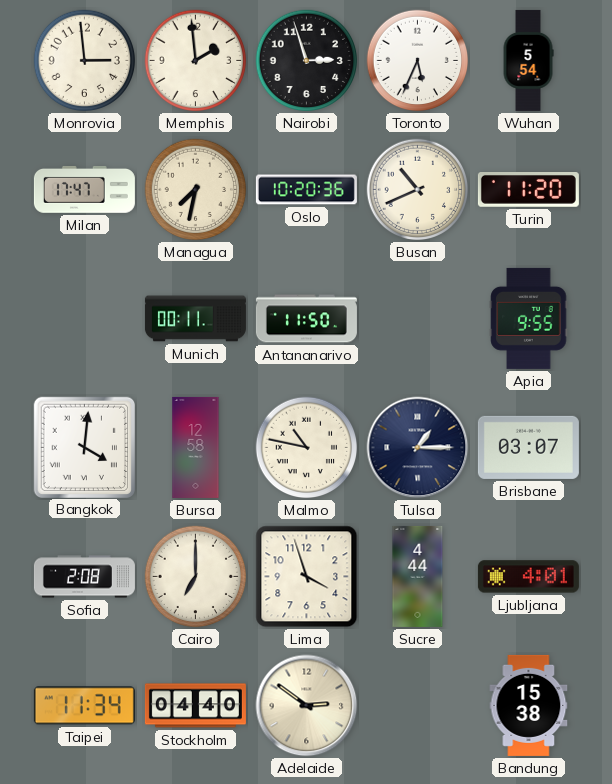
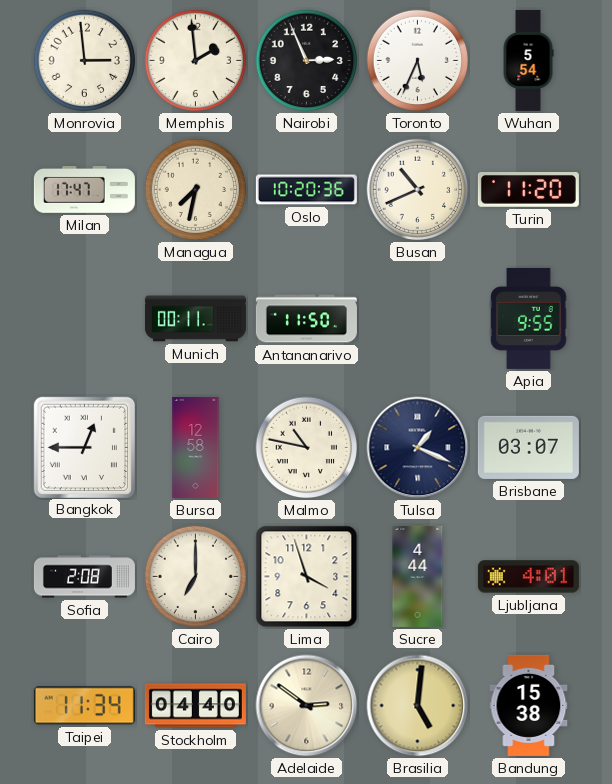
Nairobi: 2:57 -> 2:56 (307, 61)
Bangkok: 4:01 -> 12:45 (84, 447)
Tulsa: 1:15 -> 1:19 (418, 448)
Brasilia: none -> 5:01 (418, 706)
